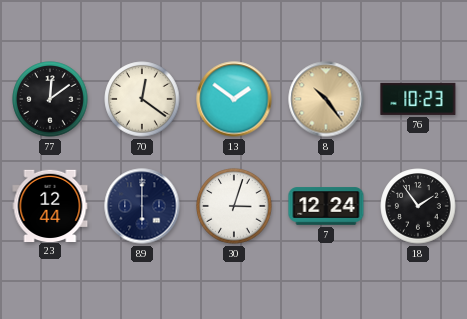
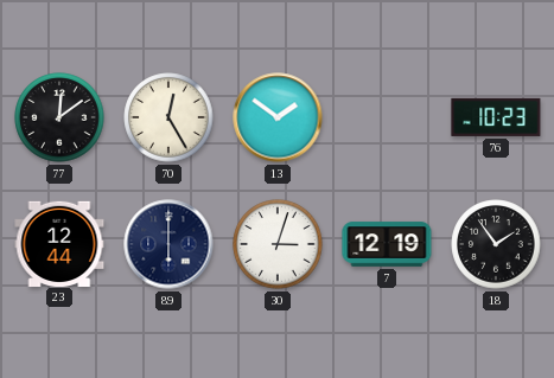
70: 12:21 -> 12:25 (168, 117)
8: 10:24 -> none (326, 99)
7: 12:24 -> 12:19 (387, 244)
